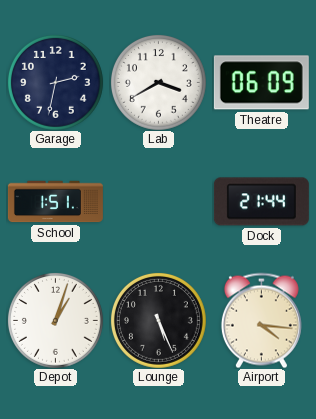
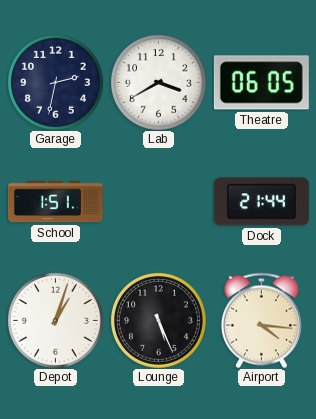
Theatre: 06:09 -> 06:05 (261, 83)
